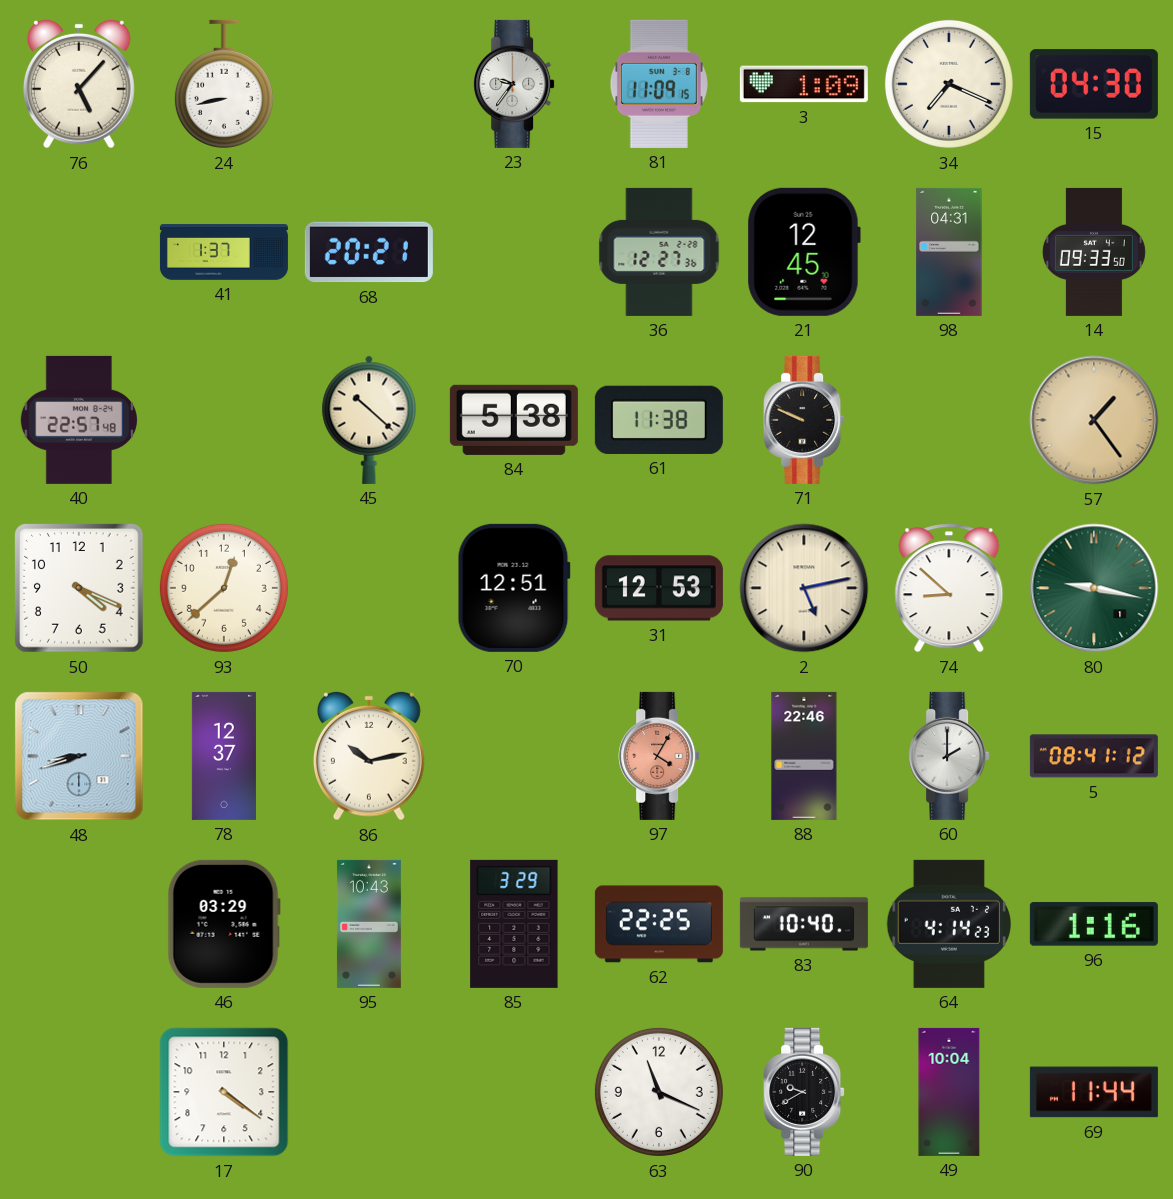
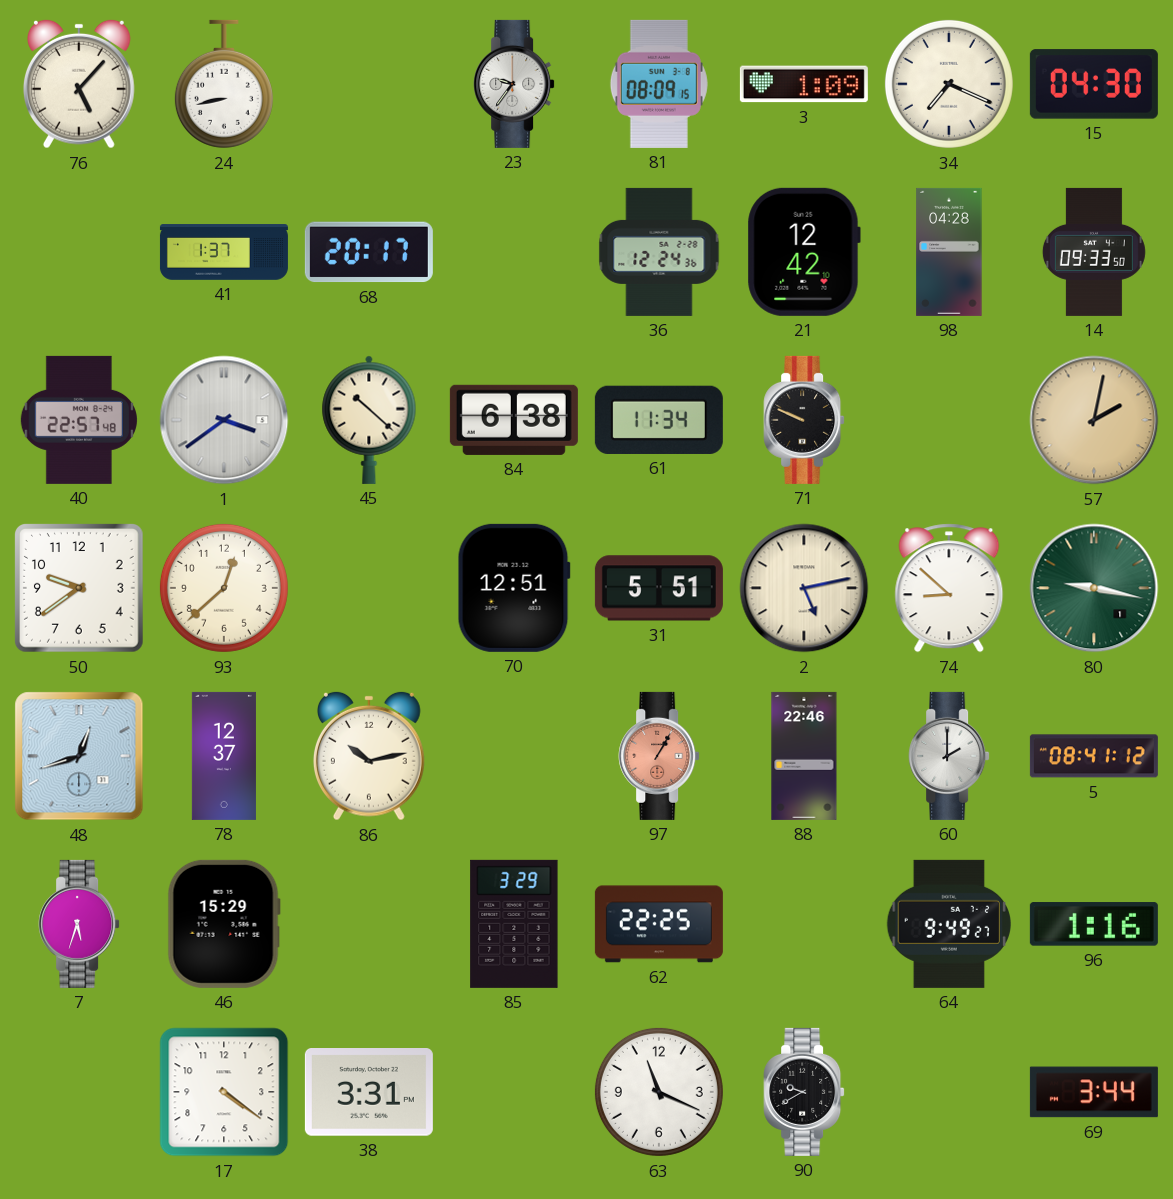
81: 11:09 -> 08:09 (659, 84)
68: 20:21 -> 20:17 (369, 252)
36: 12:27 -> 12:24 (659, 252)
21: 12:45 -> 12:42 (804, 252)
98: 04:31 -> 04:28 (949, 252)
1: none -> 3:39 (224, 420)
84: 5:38 -> 6:38 (514, 420)
61: 11:38 -> 11:34 (659, 420)
57: 1:24 -> 2:02 (1094, 420)
50: 4:19 -> 9:39 (80, 589)
31: 12:53 -> 5:51 (659, 588)
48: 8:42 -> 12:42 (79, 756)
97: 4:05 -> 1:05 (659, 756)
7: none -> 5:33 (79, 924)
46: 03:29 -> 15:29 (224, 924)
95: 10:43 -> none (369, 924)
83: 10:40 -> none (804, 924)
64: 4:14 -> 9:49 (948, 924)
38: none -> 3:31 (369, 1092)
49: 10:04 -> none (949, 1092)
69: 11:44 -> 3:44 (1094, 1092)
